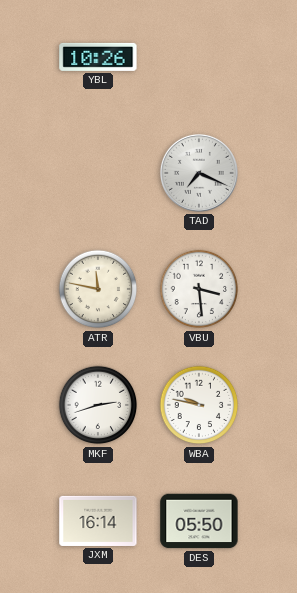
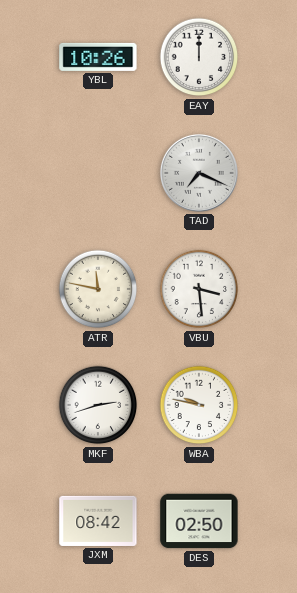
EAY: none -> 12:00 (199, 57)
JXM: 16:14 -> 08:42 (98, 521)
DES: 05:50 -> 02:50 (199, 521)
